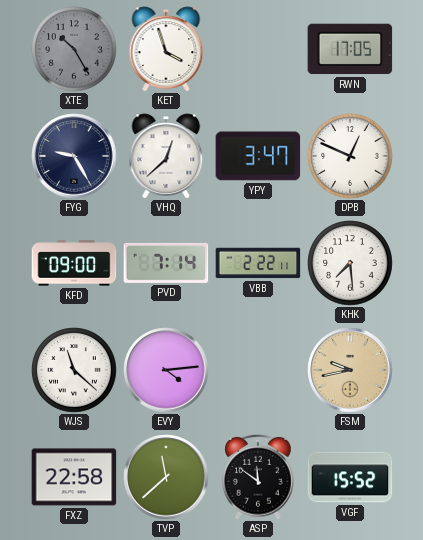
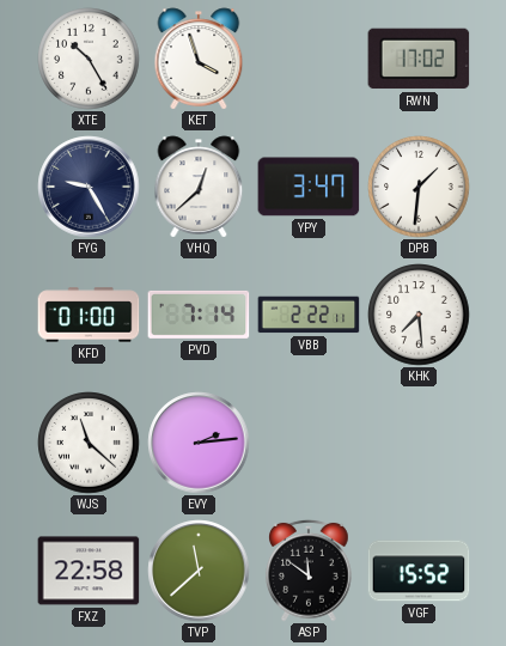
XTE dial: grey -> white (89, 59)
RWN: 17:05 -> 17:02 (419, 59)
DPB: 12:49 -> 1:31 (419, 187)
KFD: 09:00 -> 01:00 (89, 315)
EVY: 4:14 -> 2:14 (199, 443)
FSM: 9:43 -> none (350, 370)
